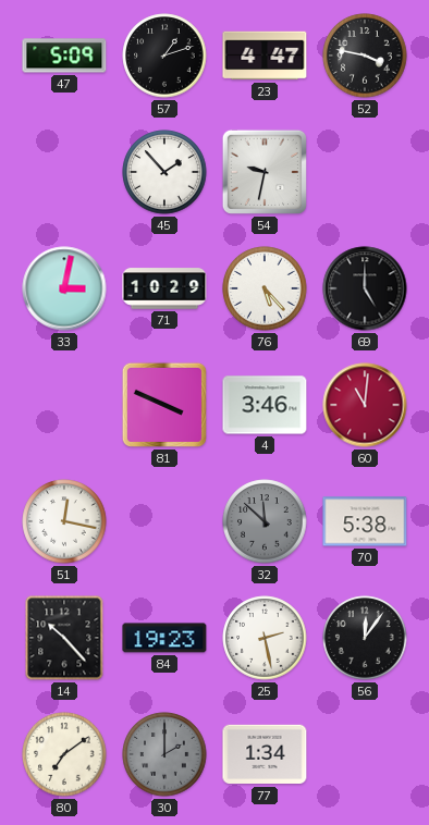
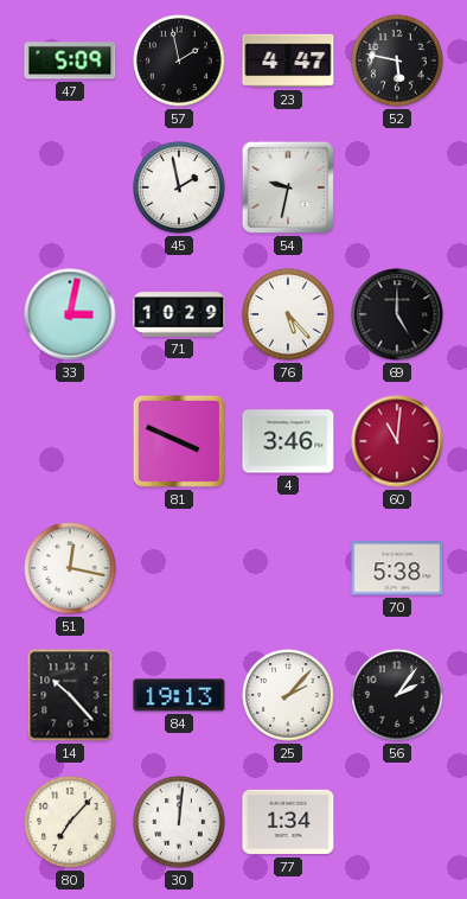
57: 1:12 -> 1:58 (179, 60)
52: 3:47 -> 5:47 (397, 60)
45: 1:53 -> 1:58 (179, 187)
32: 11:52 -> none (265, 521)
84: 19:23 -> 19:13 (179, 695)
25: 2:28 -> 2:07 (288, 695)
56: 12:06 -> 2:06 (397, 695)
80: 7:09 -> 7:07 (70, 822)
30: 2:00 -> 12:01 (179, 822)
30 dial: grey -> white (179, 822)
